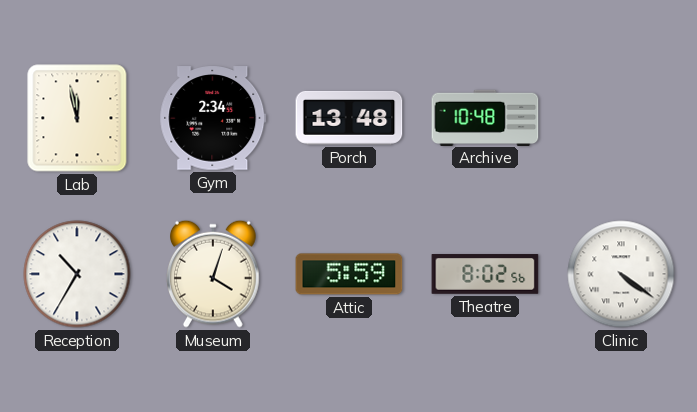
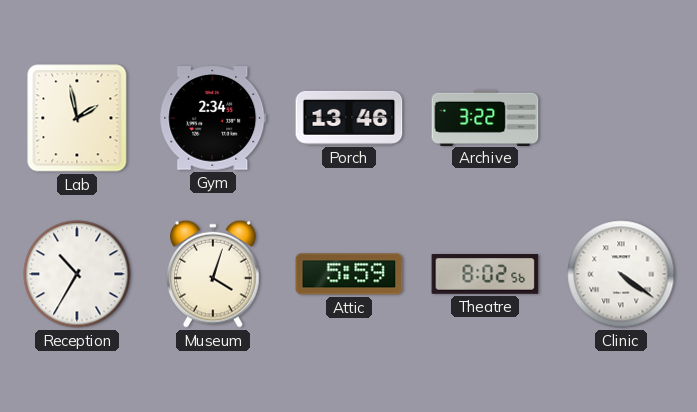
Lab: 11:58 -> 1:58 (77, 118)
Porch: 13:48 -> 13:46 (349, 118)
Archive: 10:48 -> 3:22 (485, 117)
